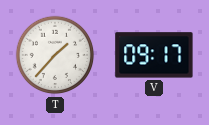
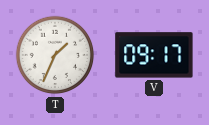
T: 1:37 -> 1:34 (55, 55)
